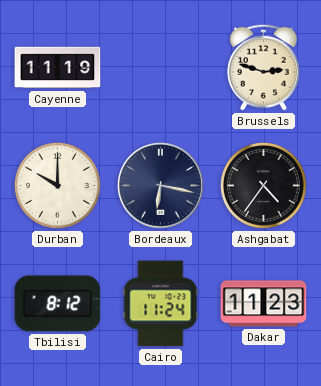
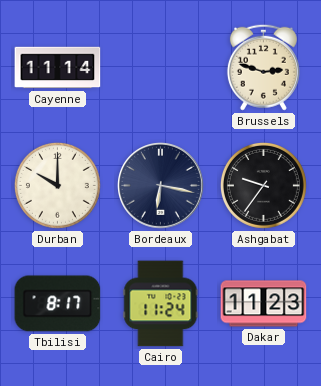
Cayenne: 11:19 -> 11:14 (58, 68)
Ashgabat: 4:36 -> 9:36 (263, 185)
Tbilisi: 8:12 -> 8:17 (58, 304)
